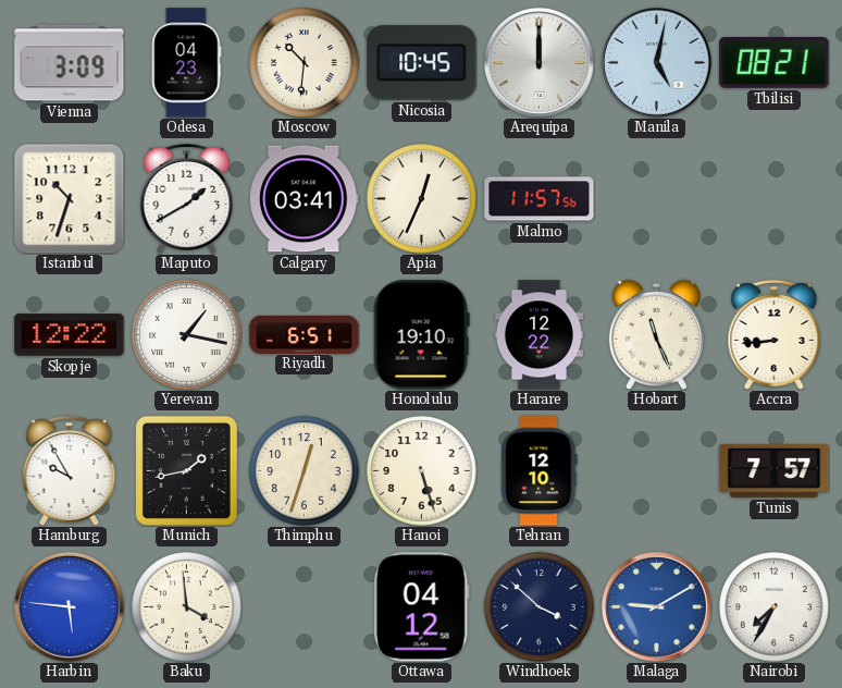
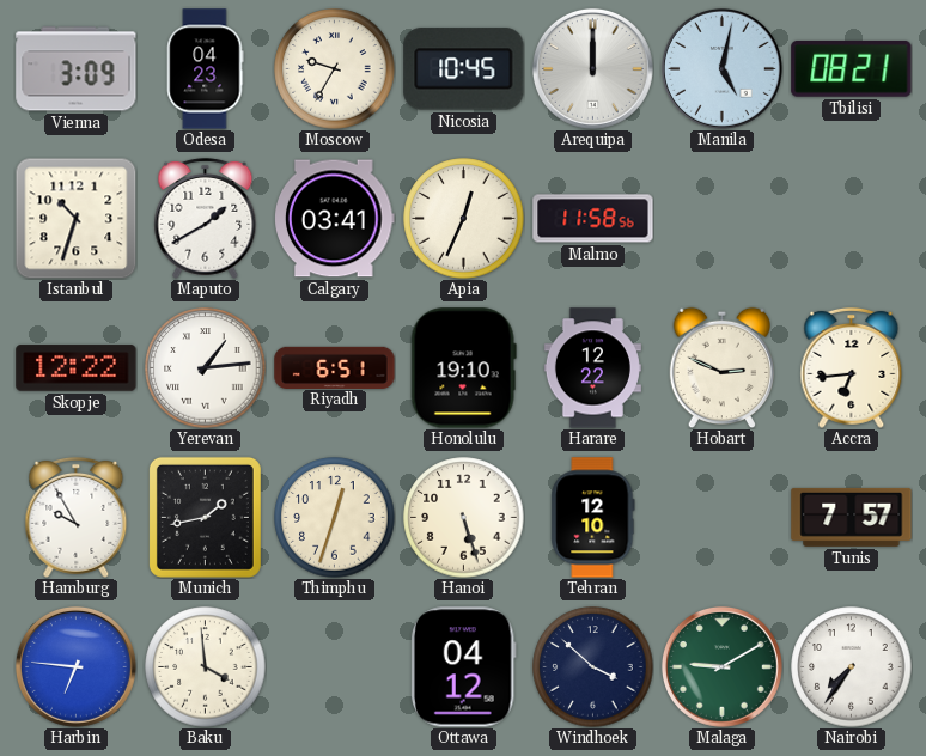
Moscow: 10:31 -> 9:35 (335, 69)
Malmo: 11:57 -> 11:58 (593, 219)
Yerevan: 1:17 -> 1:14 (206, 368)
Hobart: 11:26 -> 2:49 (721, 367)
Accra: 8:44 -> 6:44 (852, 367)
Harbin: 5:46 -> 6:46 (75, 666)
Malaga dial: blue -> green (721, 666)
Nairobi: 7:35 -> 7:36 (852, 667)
